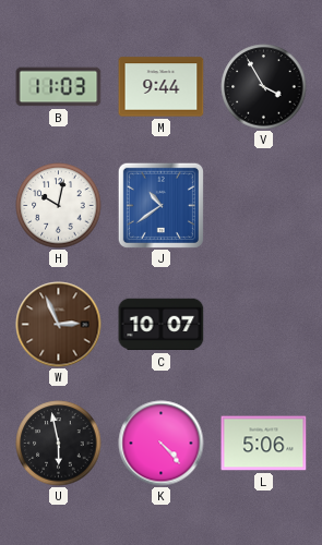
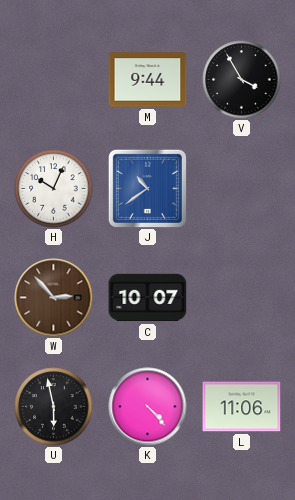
B: 11:03 -> none (59, 87)
H: 10:02 -> 10:04 (54, 189)
W: 2:56 -> 2:53 (54, 298)
L: 5:06 -> 11:06 (242, 407)
